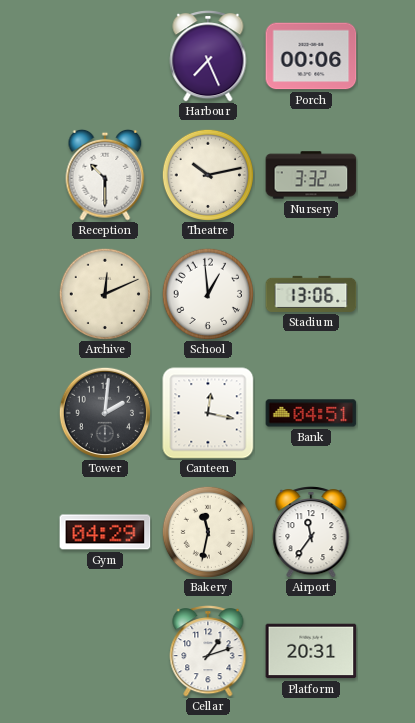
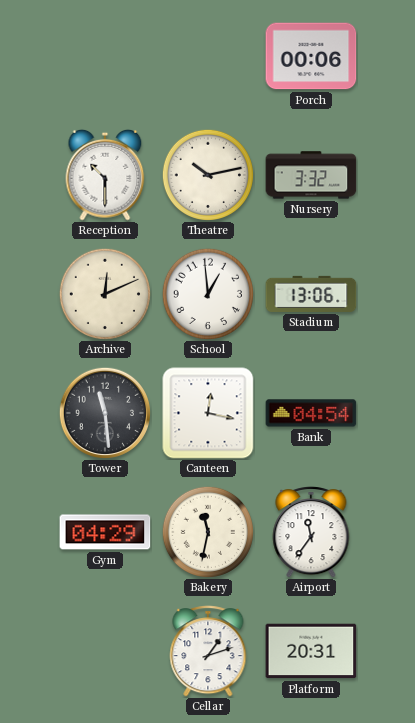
Harbour: 7:26 -> none (208, 56)
Tower: 2:01 -> 11:29 (104, 412)
Bank: 04:51 -> 04:54 (311, 413)
